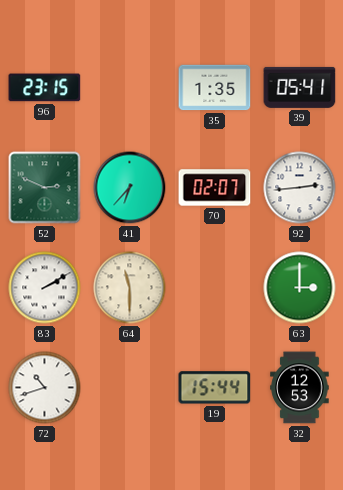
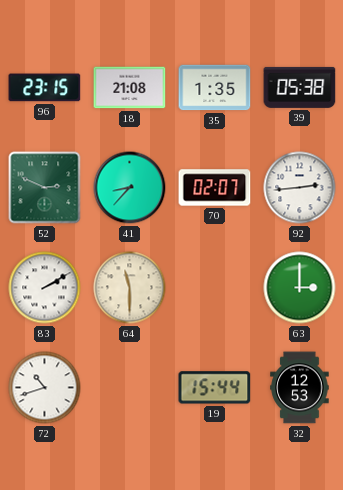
18: none -> 21:08 (130, 88)
39: 05:41 -> 05:38 (300, 87)
41: 6:37 -> 8:37 (130, 188)
